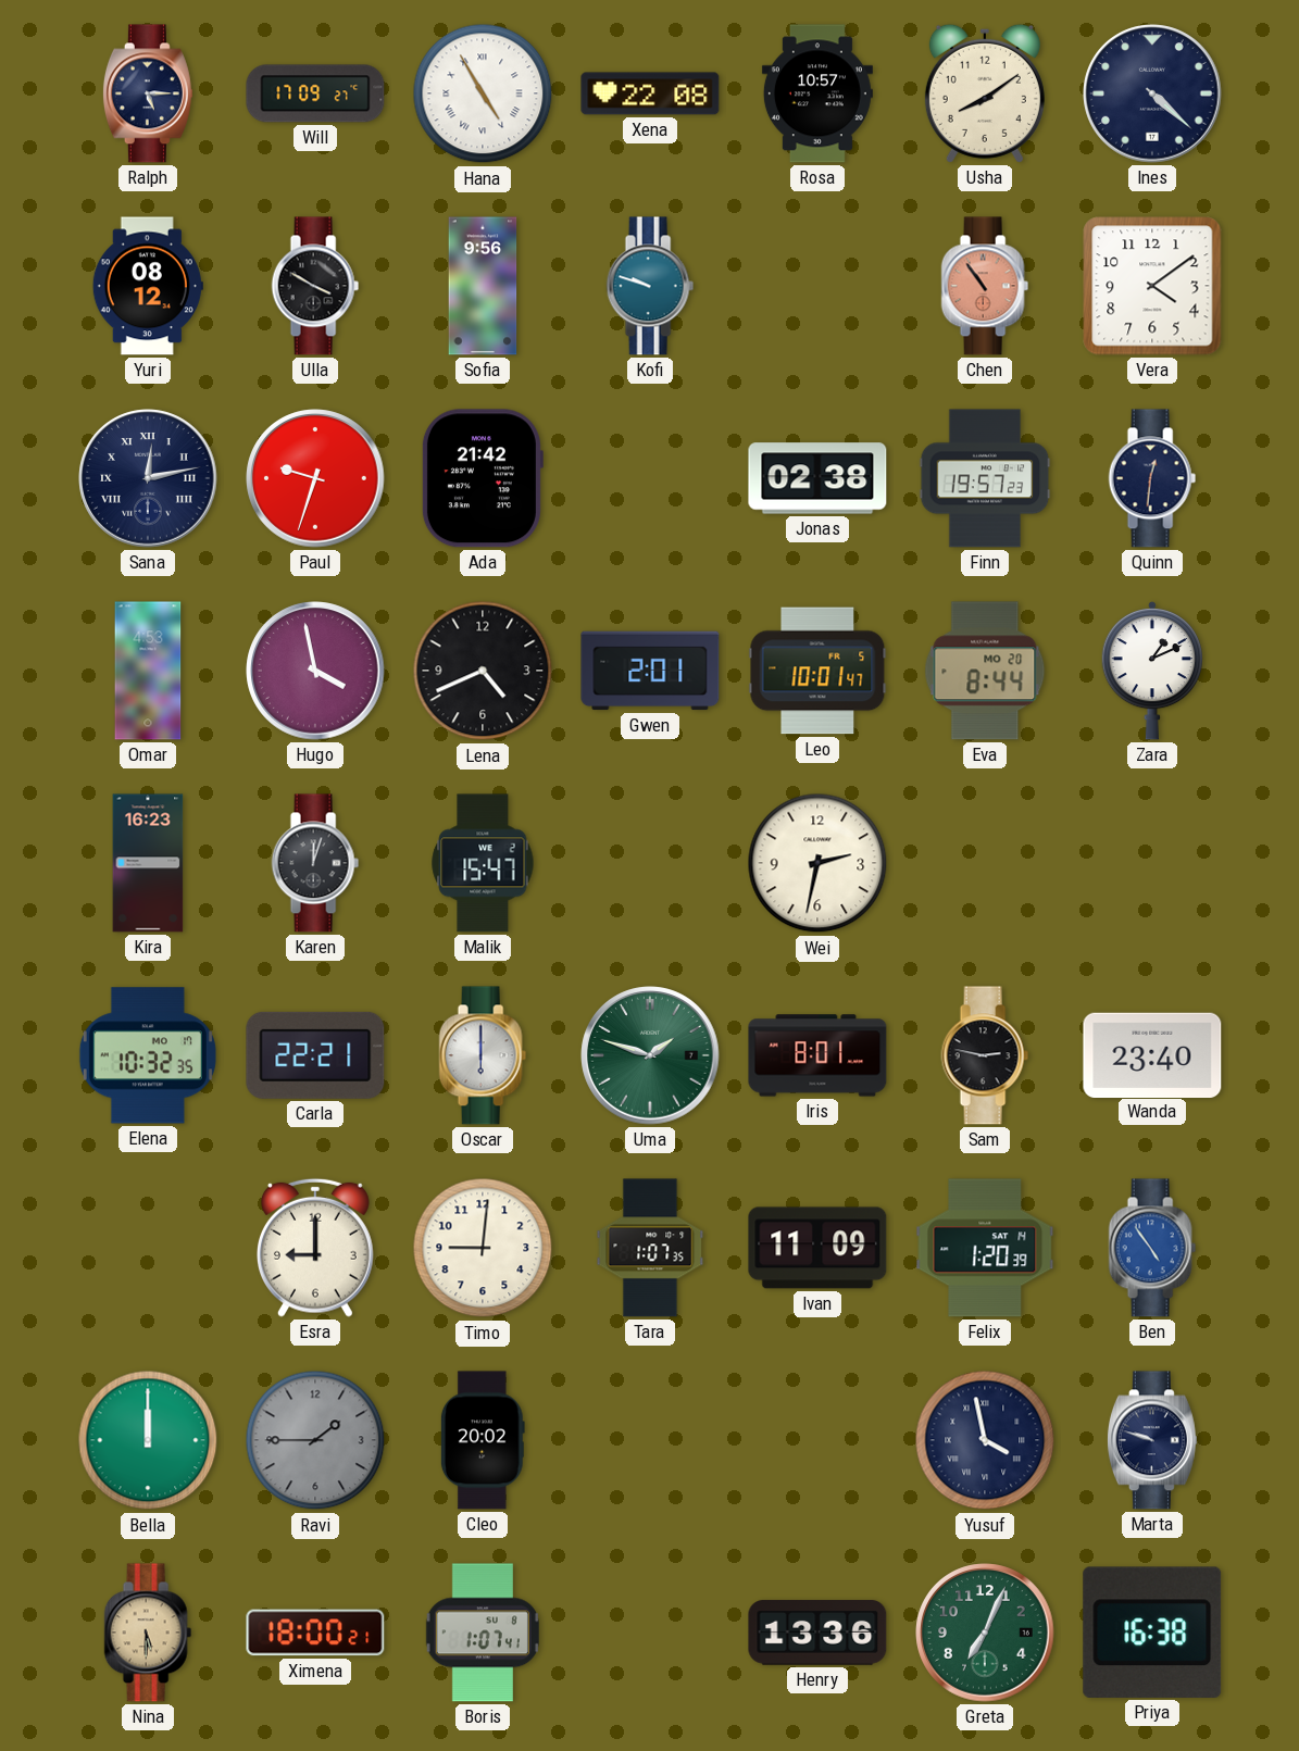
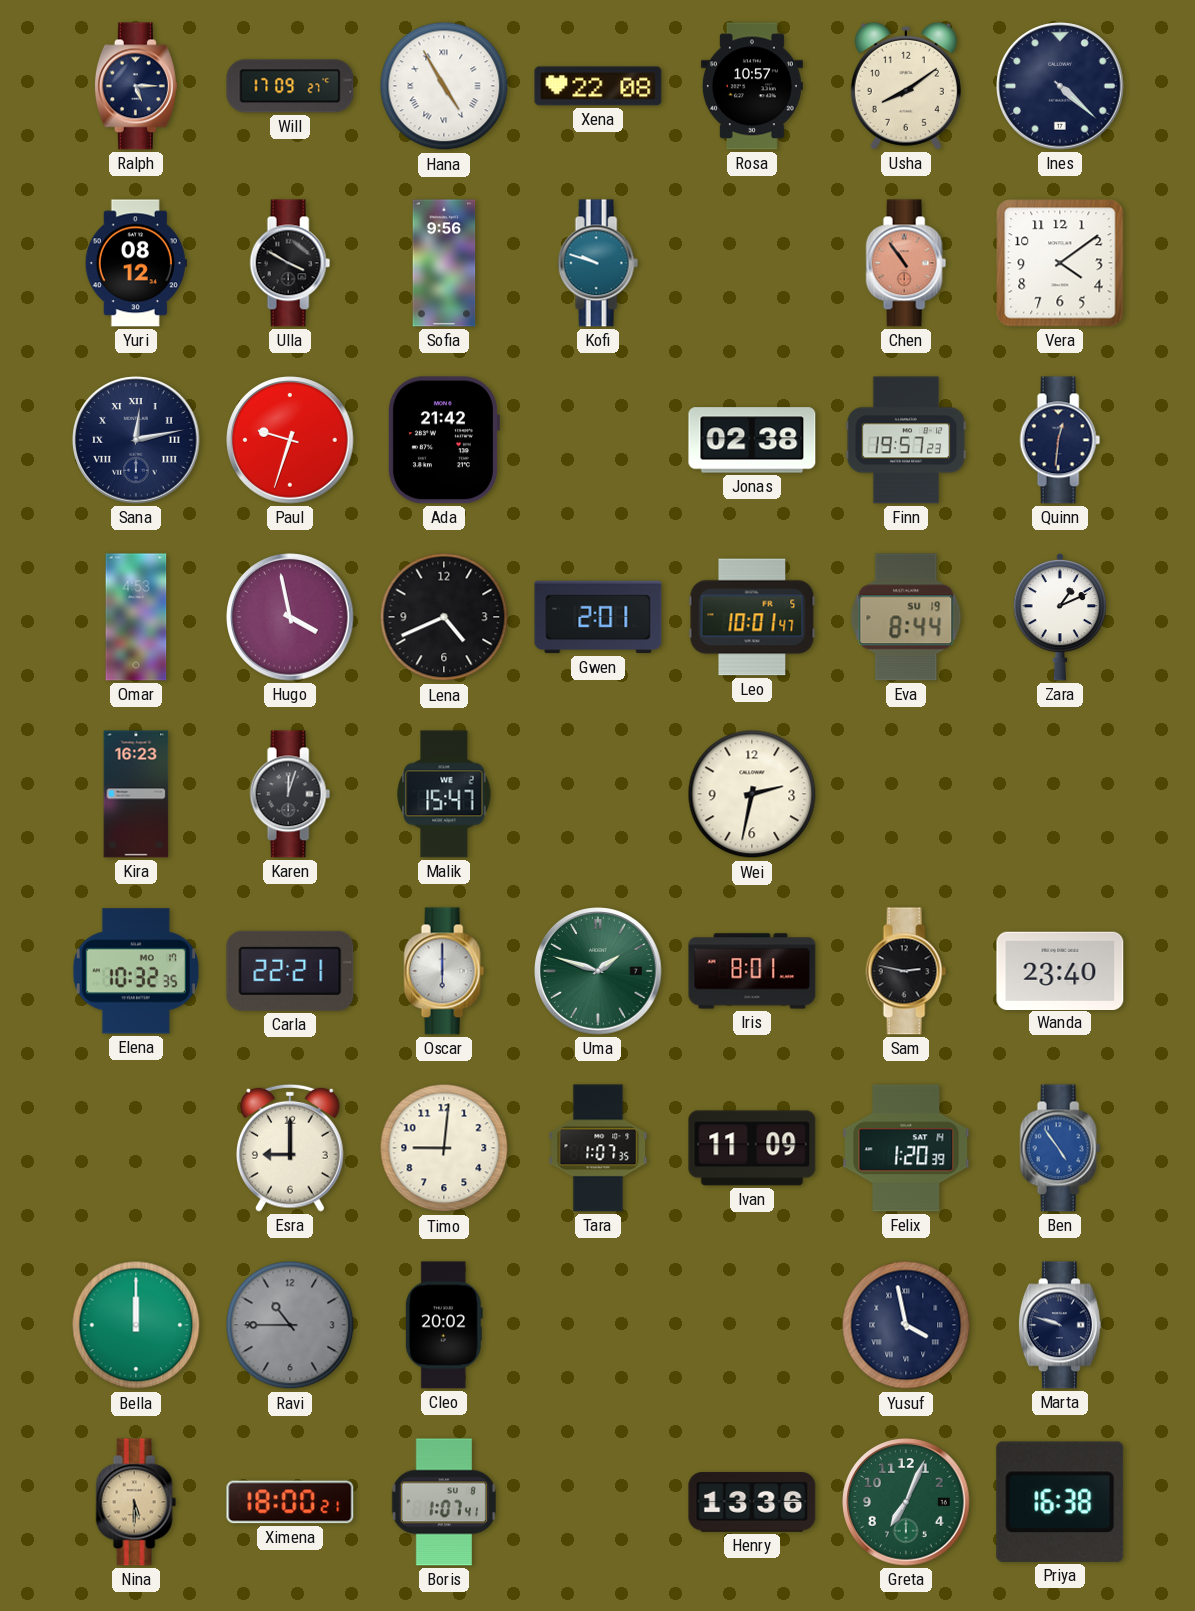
Eva date: MO 20 -> SU 19 (906, 617)
Ravi: 1:45 -> 10:45 (290, 1325)
